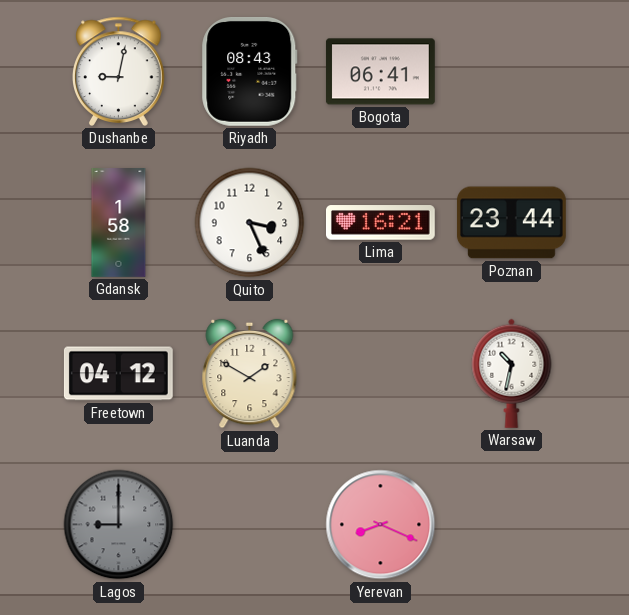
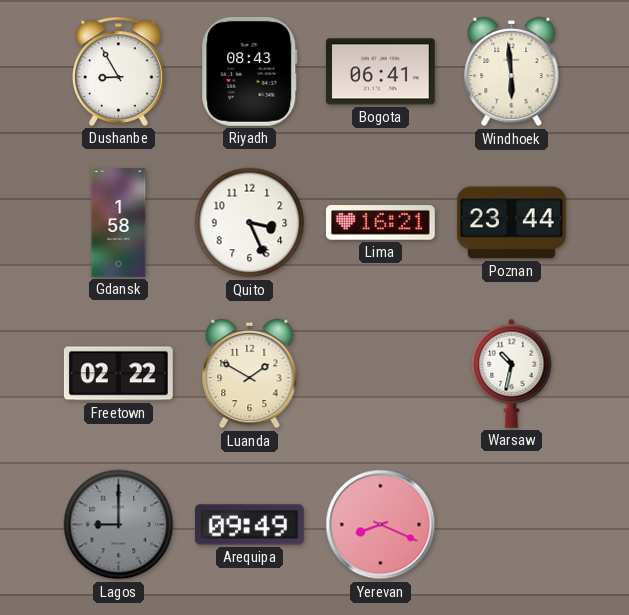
Dushanbe: 9:02 -> 8:55 (119, 71)
Windhoek: none -> 5:59 (512, 72)
Freetown: 04:12 -> 02:22 (118, 374)
Arequipa: none -> 09:49 (249, 525)
